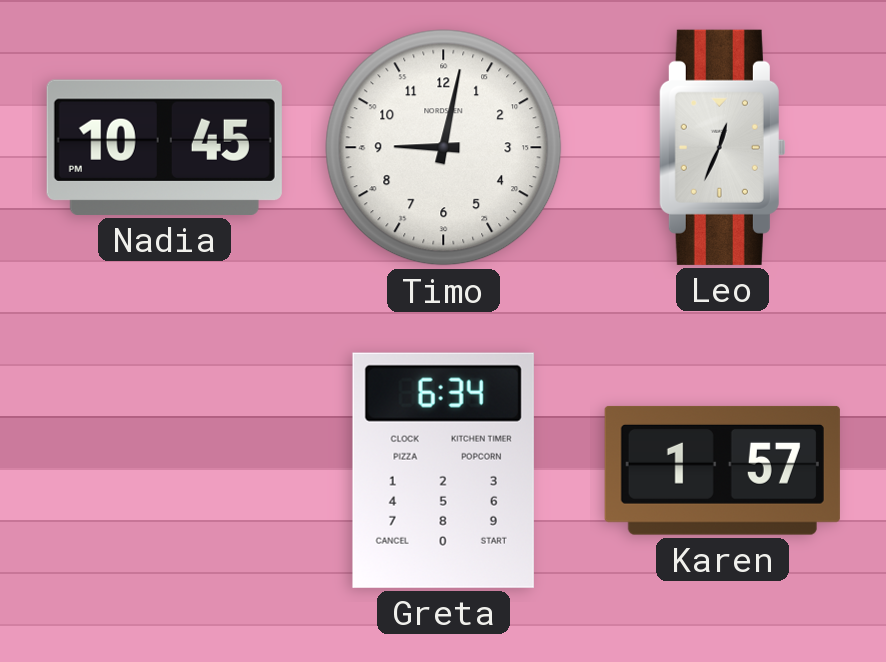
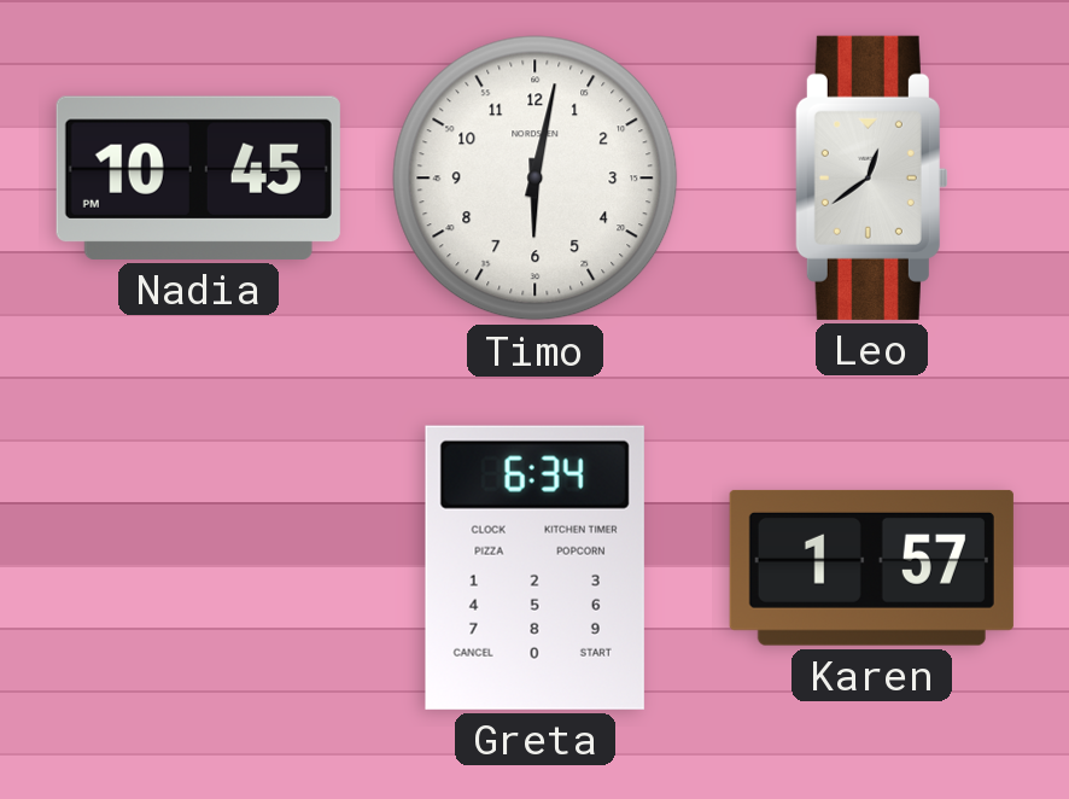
Timo: 9:02 -> 6:02 (536, 179)
Leo: 12:34 -> 12:39 (871, 177)
